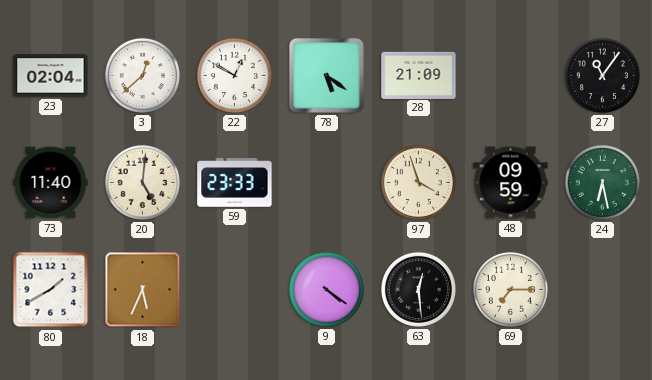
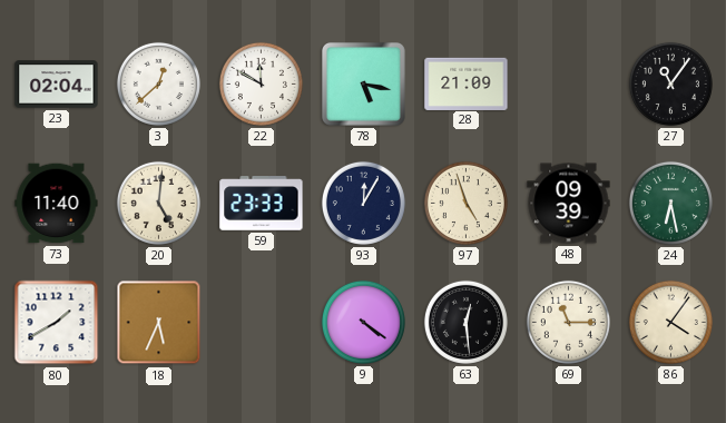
22: 12:50 -> 11:50 (261, 83)
78: 5:21 -> 5:17 (363, 83)
93: none -> 12:05 (363, 203)
97: 3:57 -> 4:57 (465, 203)
48: 09:59 -> 09:39 (569, 204)
69: 7:15 -> 11:15 (568, 322)
86: none -> 4:06 (670, 322)
